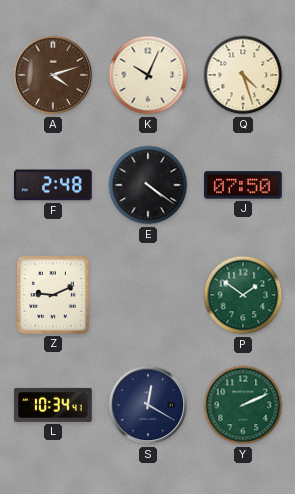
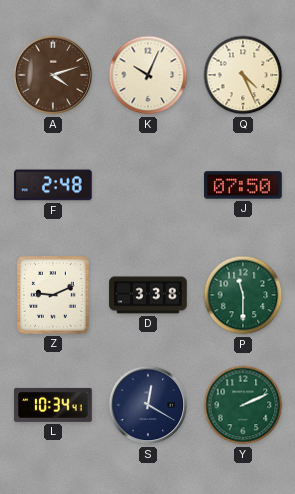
Q: 4:27 -> 4:26 (243, 75)
E: 4:21 -> none (148, 185)
D: none -> 3:38 (148, 295)
P: 1:51 -> 11:30 (243, 295)
